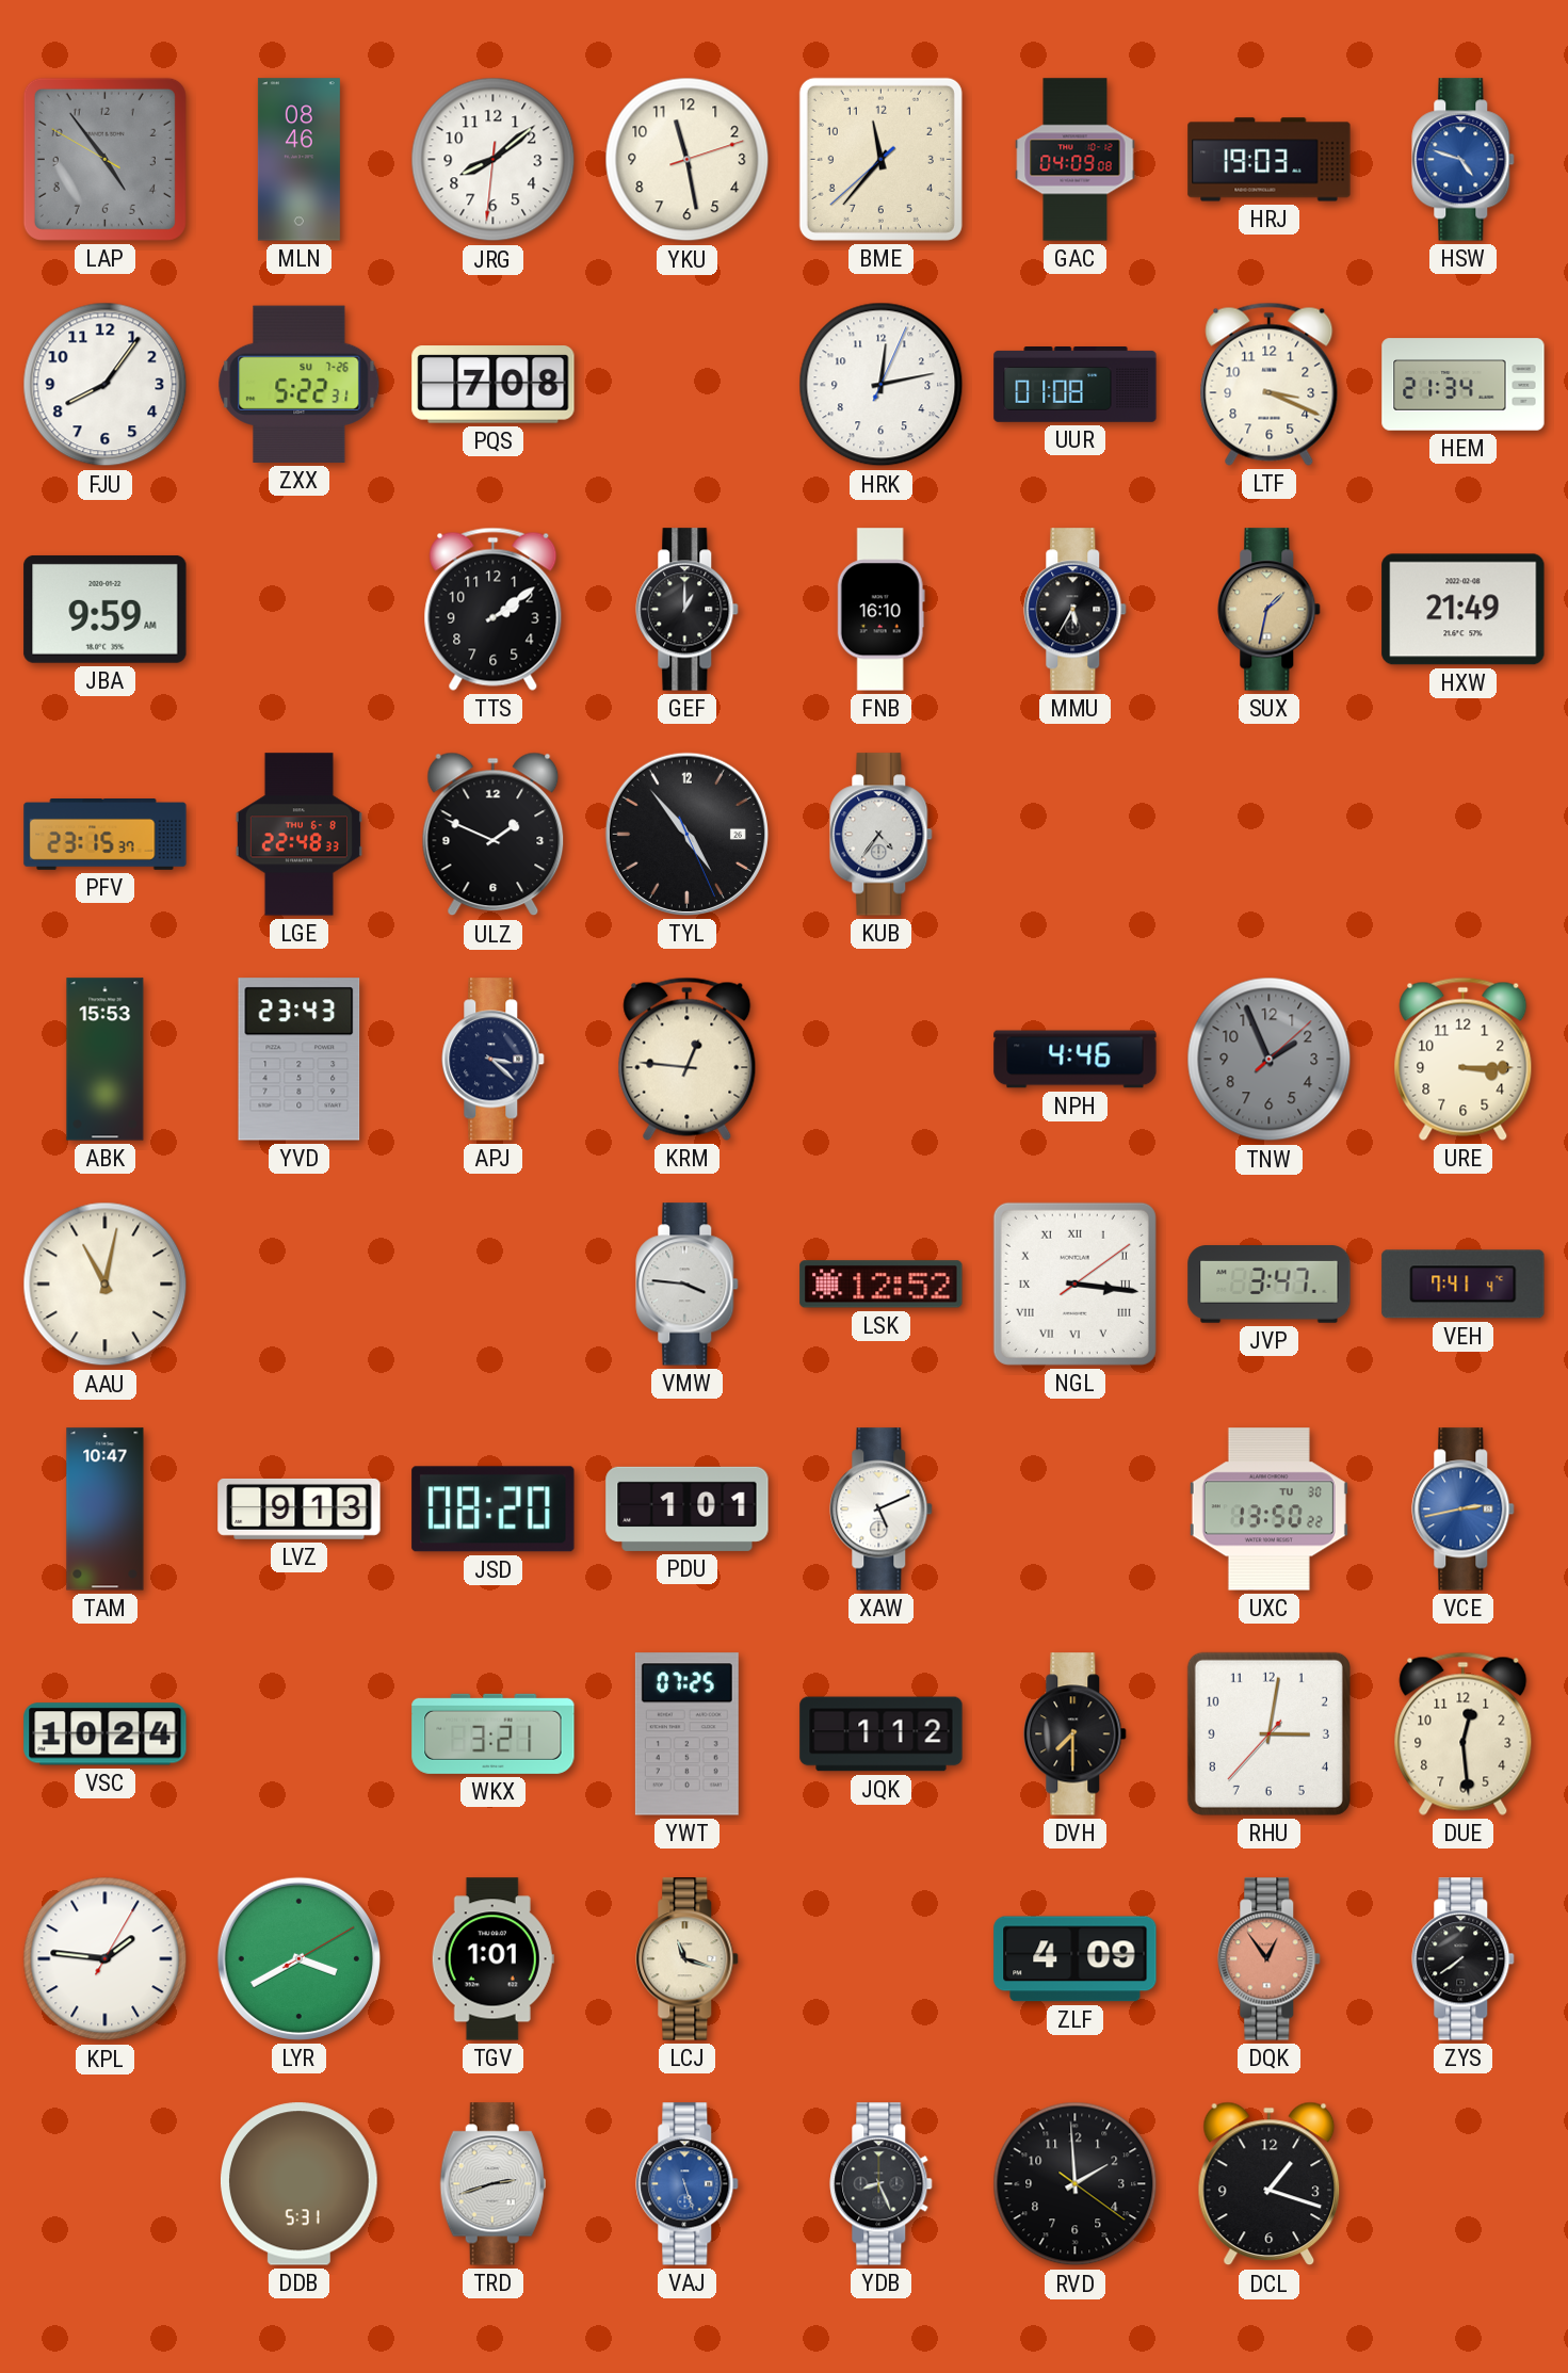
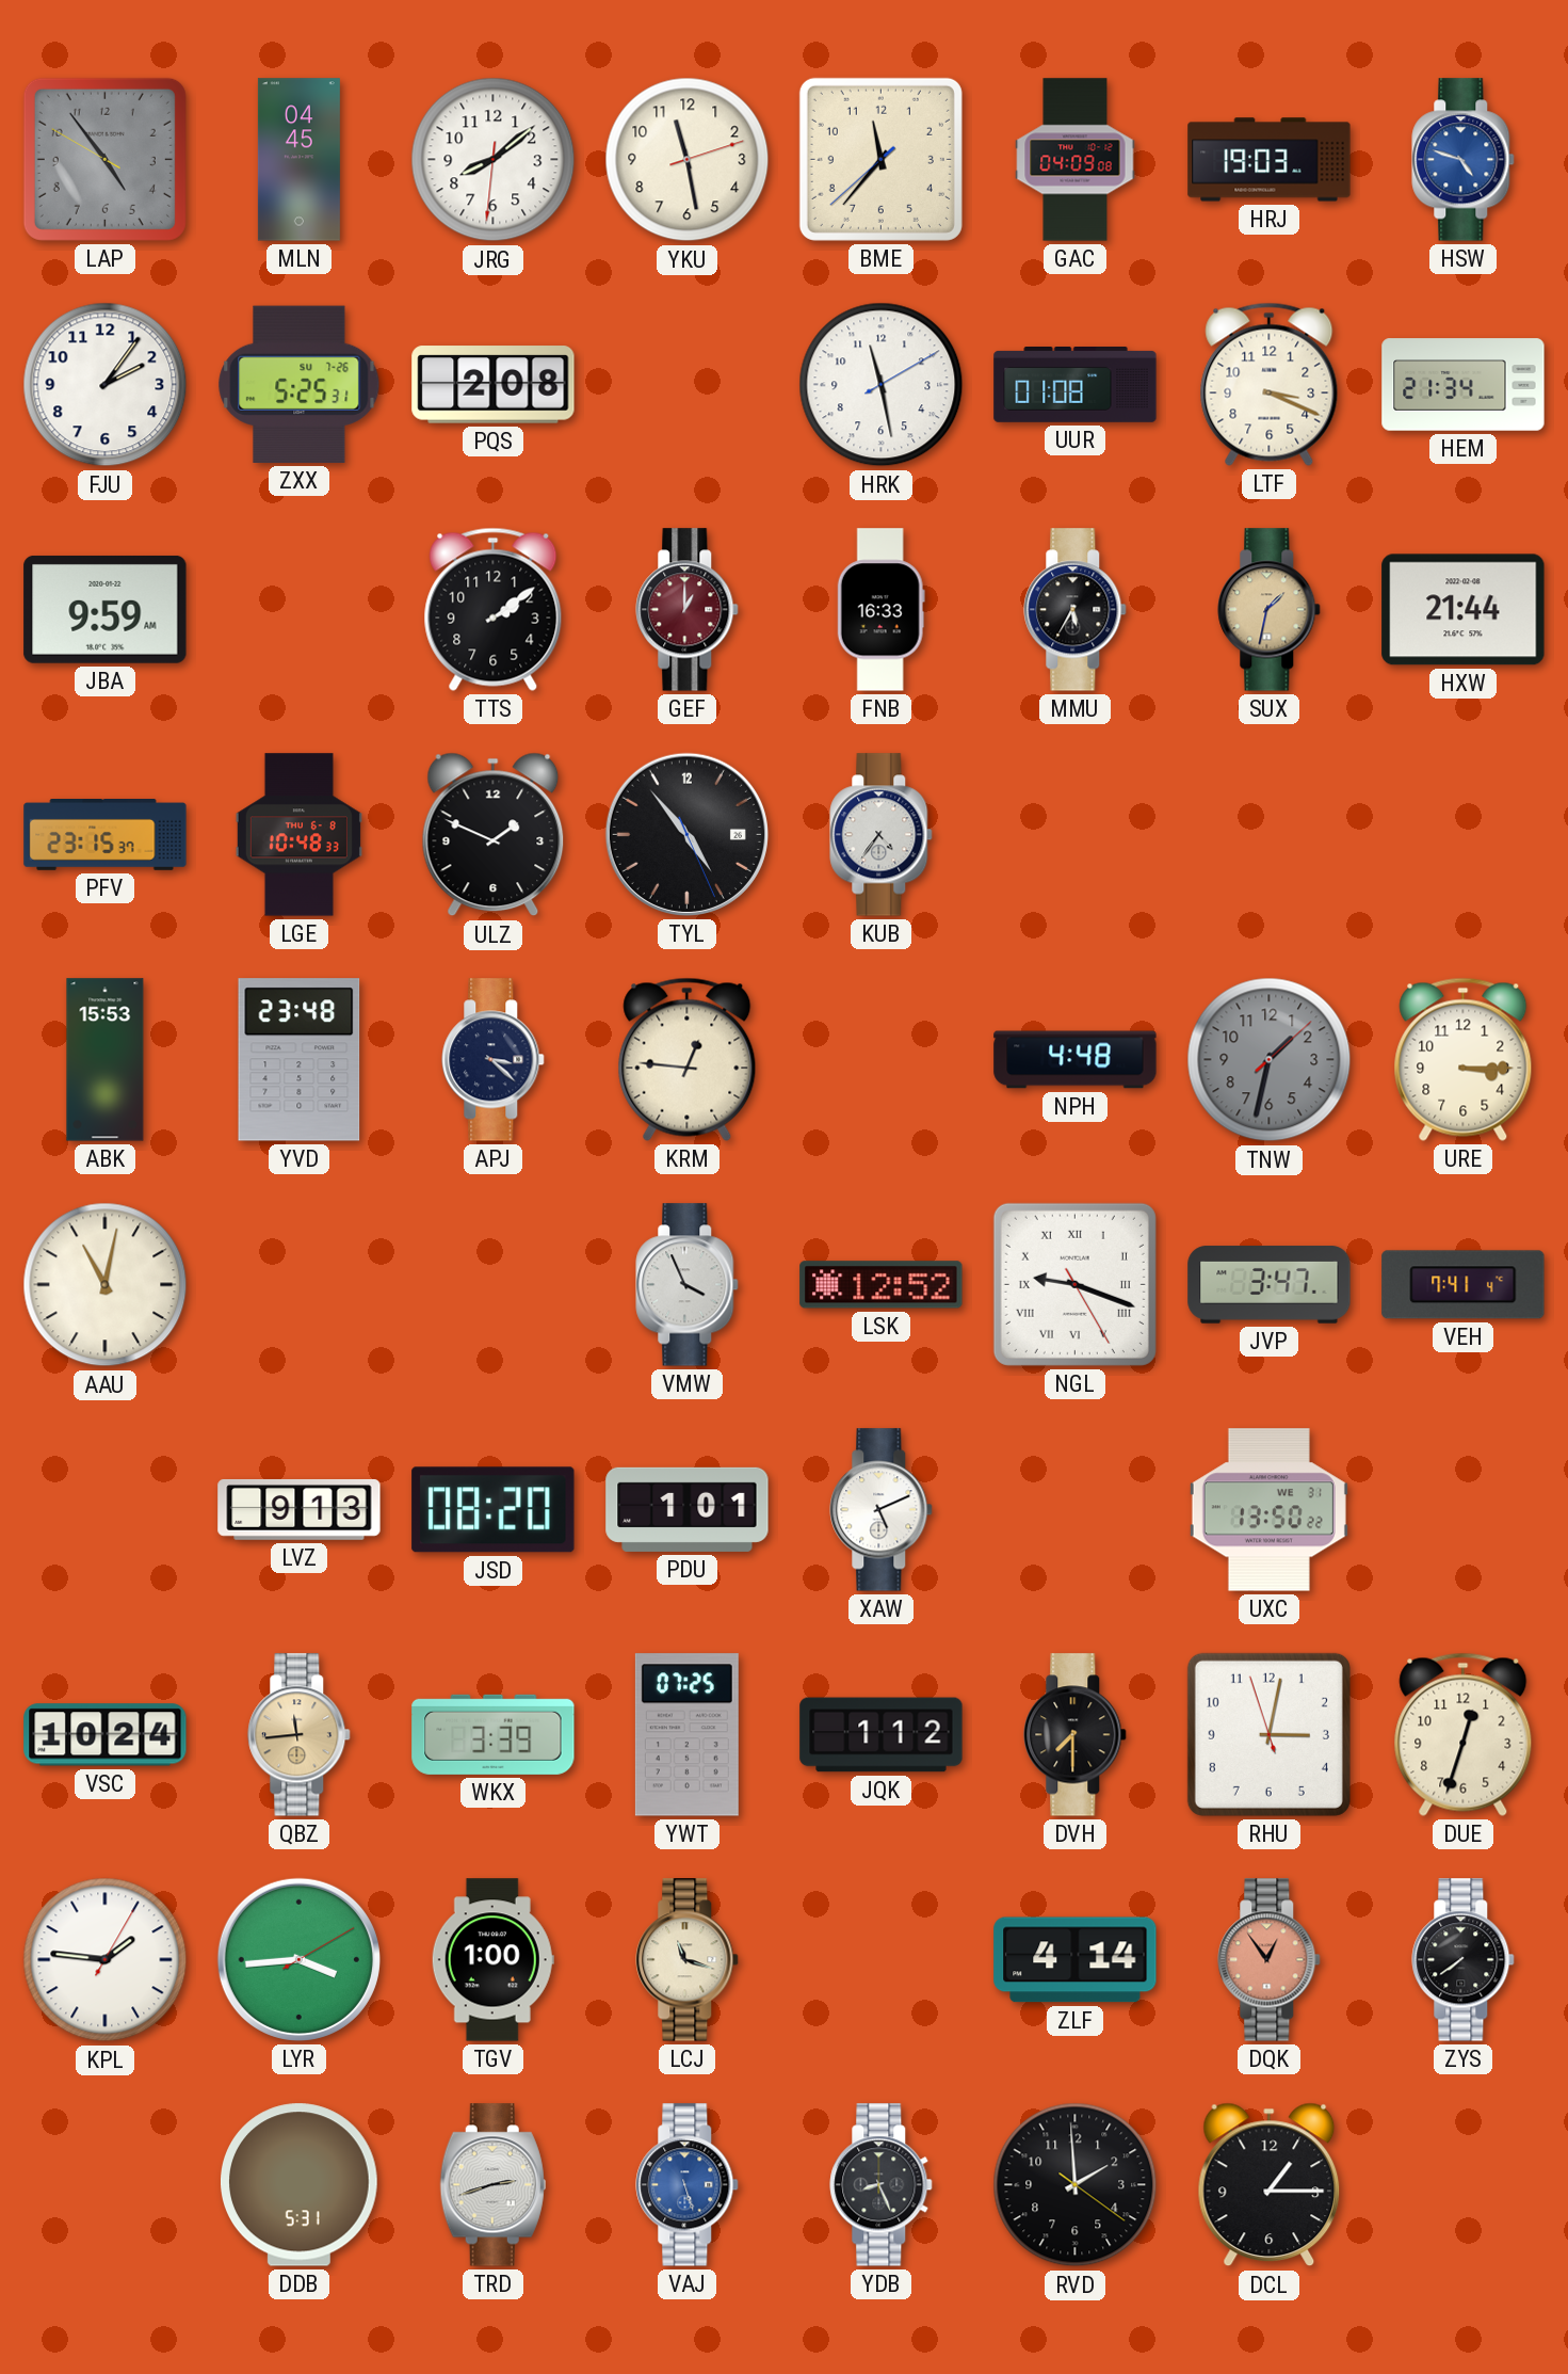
MLN: 08:46 -> 04:45 (298, 160)
FJU: 8:06 -> 2:06 (106, 385)
ZXX: 5:22 -> 5:25 (300, 384)
PQS: 7:08 -> 2:08 (494, 385)
HRK: 12:13 -> 11:28 (882, 385)
GEF dial: black -> burgundy (688, 610)
FNB: 16:10 -> 16:33 (880, 610)
HXW: 21:49 -> 21:44 (1464, 610)
LGE: 22:48 -> 10:48 (298, 835)
YVD: 23:43 -> 23:48 (300, 1060)
NPH: 4:46 -> 4:48 (1076, 1060)
TNW: 1:56 -> 1:32 (1270, 1060)
VMW: 3:46 -> 3:56 (688, 1285)
NGL: 3:16 -> 9:18 (1074, 1284)
TAM: 10:47 -> none (106, 1510)
UXC date: TU 30 -> WE 31 (1268, 1510)
VCE: 2:43 -> none (1464, 1510)
QBZ: none -> 11:44 (300, 1735)
WKX: 3:21 -> 3:39 (494, 1734)
RHU: 3:01:37 -> 3:01:57 (1268, 1734)
DUE: 12:29 -> 12:33 (1464, 1734)
LYR: 3:40 -> 3:44 (298, 1959)
TGV: 1:01 -> 1:00 (492, 1960)
ZLF: 4:09 -> 4:14 (1076, 1960)
DCL: 1:18 -> 1:15 (1270, 2185)
